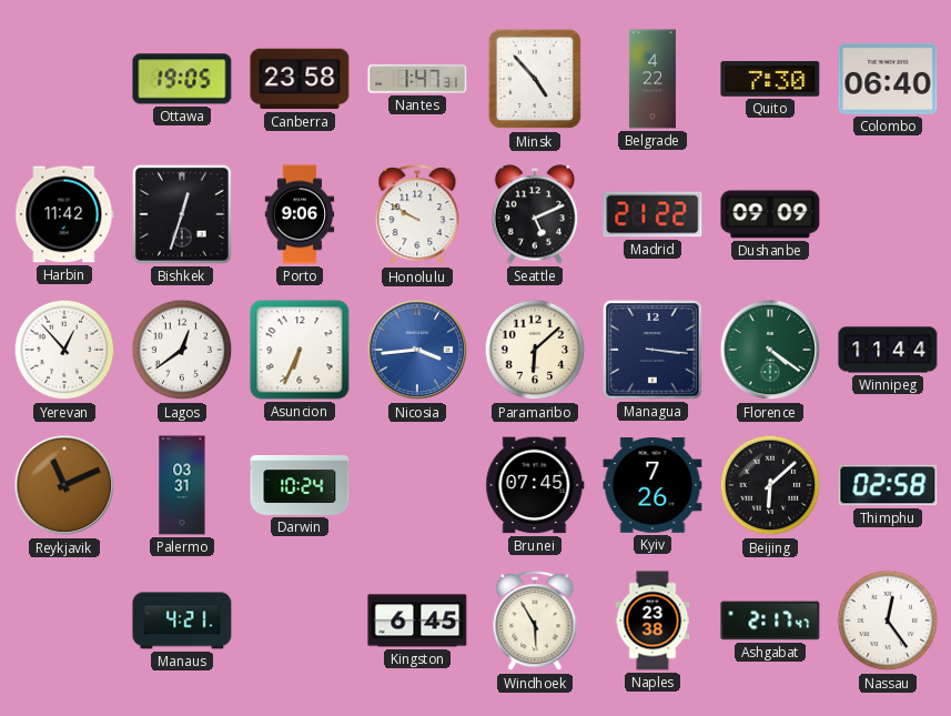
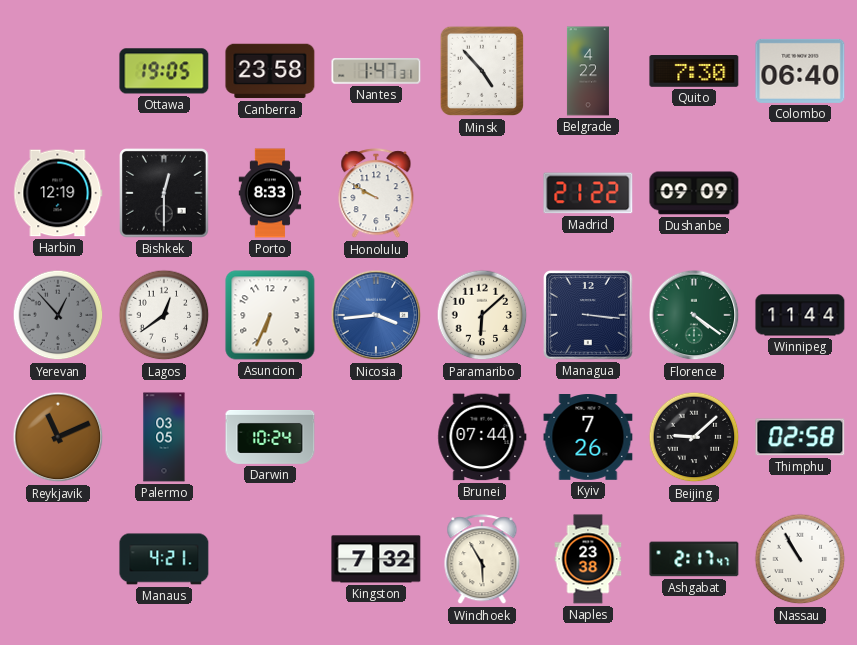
Harbin: 11:42 -> 12:19 (58, 193)
Bishkek: 12:33 -> 12:30 (165, 194)
Porto: 9:06 -> 8:33 (270, 193)
Seattle: 5:11 -> none (535, 214)
Yerevan dial: white -> grey (58, 315)
Palermo: 03:31 -> 03:05 (164, 437)
Brunei: 07:45 -> 07:44 (482, 437)
Beijing: 6:08 -> 9:08 (694, 437)
Kingston: 6:45 -> 7:32 (376, 559)
Nassau: 12:24 -> 10:55 (800, 559)
